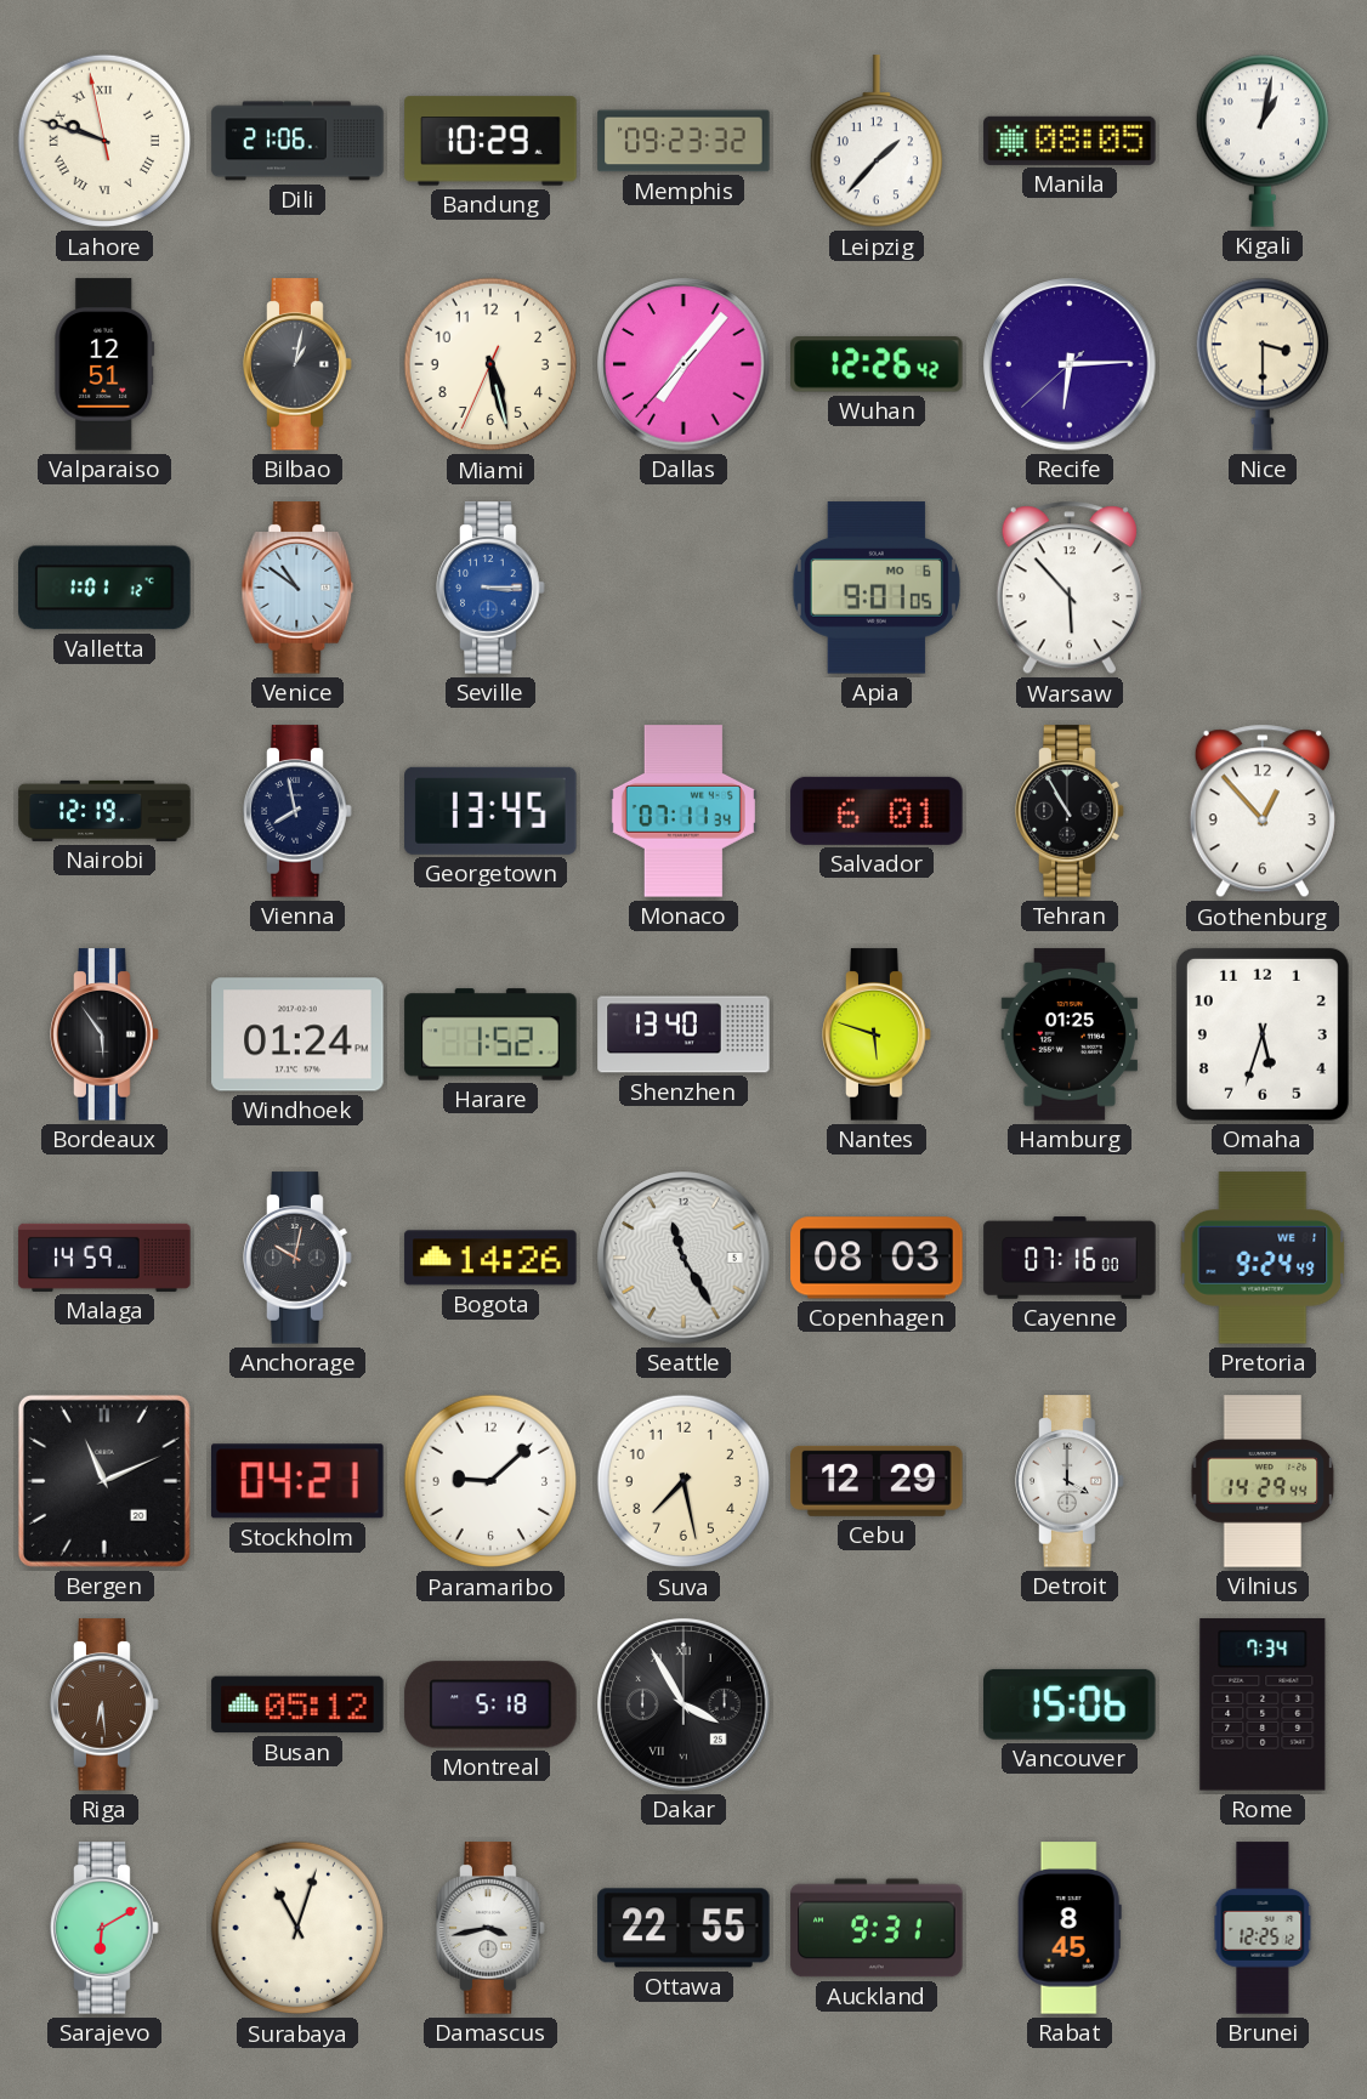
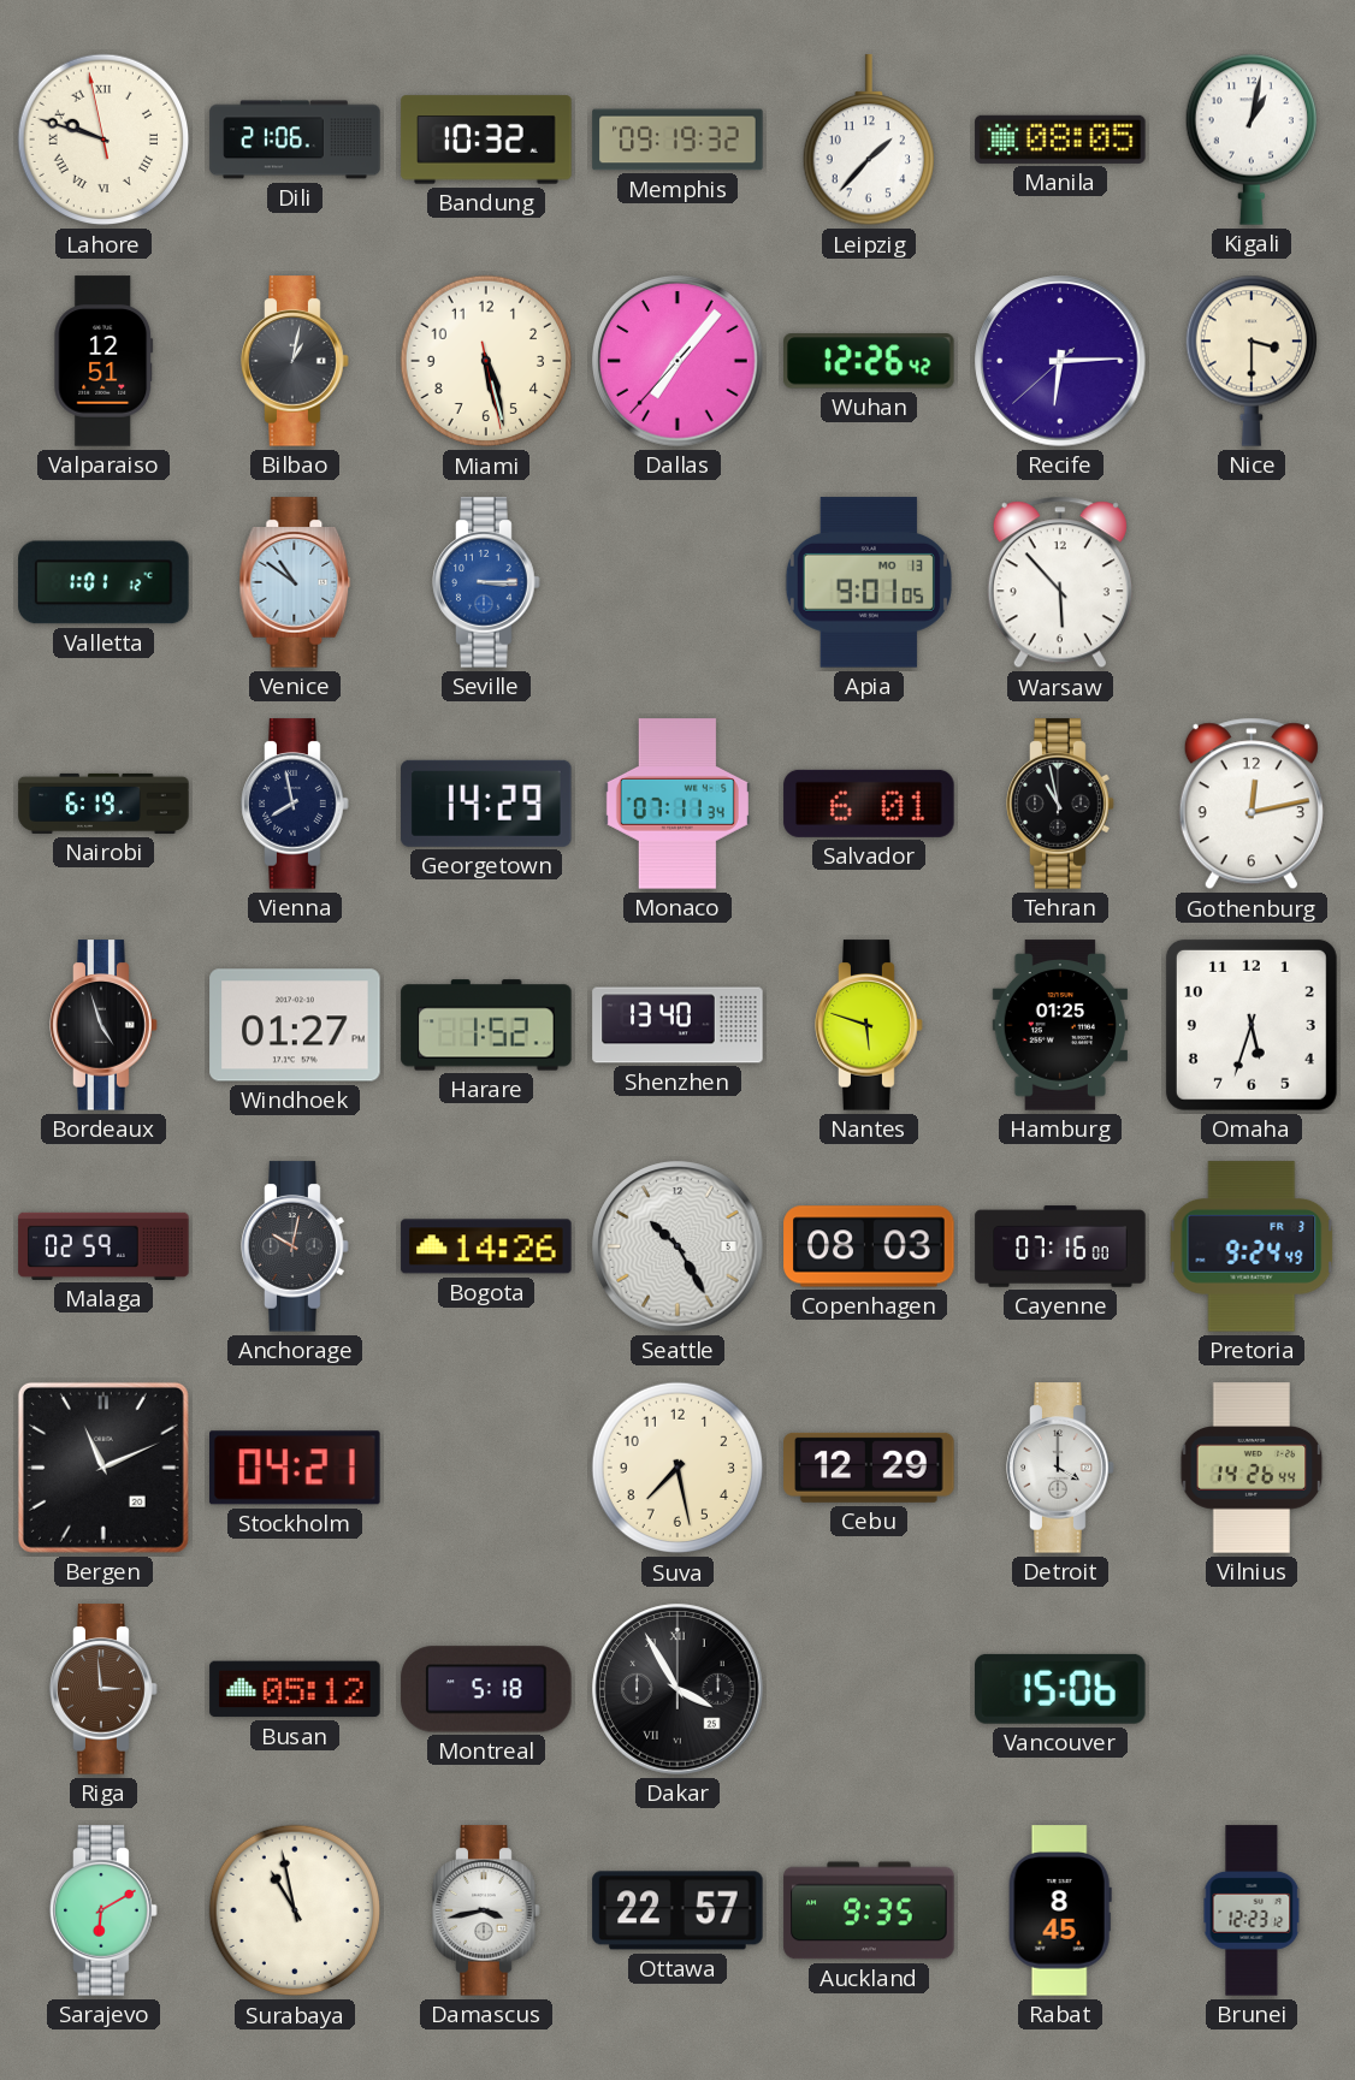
Bandung: 10:29 -> 10:32 (486, 140)
Memphis: 09:23 -> 09:19 (677, 140)
Miami: 5:27:34 -> 5:27:28 (486, 361)
Apia date: MO 6 -> MO 13 (869, 582)
Nairobi: 12:19 -> 6:19 (103, 804)
Georgetown: 13:45 -> 14:29 (486, 804)
Tehran: 10:55 -> 10:58 (1060, 804)
Gothenburg: 12:53 -> 12:13 (1252, 804)
Bordeaux: 5:54 -> 4:57 (103, 1025)
Windhoek: 01:24 -> 01:27 (295, 1025)
Malaga: 14:59 -> 02:59 (103, 1246)
Seattle: 11:25 -> 10:25 (677, 1246)
Pretoria date: WE 1 -> FR 3 (1252, 1246)
Paramaribo: 9:08 -> none (490, 1481)
Vilnius: 14:29 -> 14:26 (1252, 1468)
Riga: 6:29 -> 2:59 (103, 1689)
Rome: 7:34 -> none (1263, 1704)
Surabaya: 11:03 -> 10:58 (295, 1910)
Ottawa: 22:55 -> 22:57 (677, 1910)
Auckland: 9:31 -> 9:35 (869, 1910)
Brunei: 12:25 -> 12:23 (1252, 1910)
